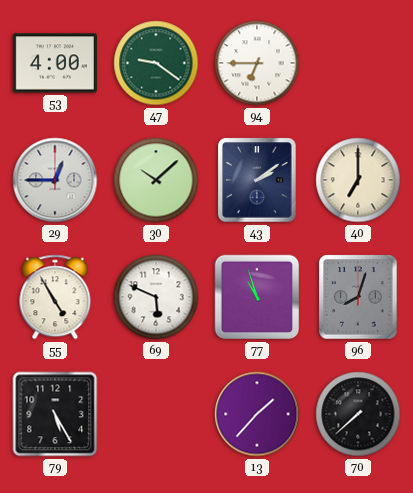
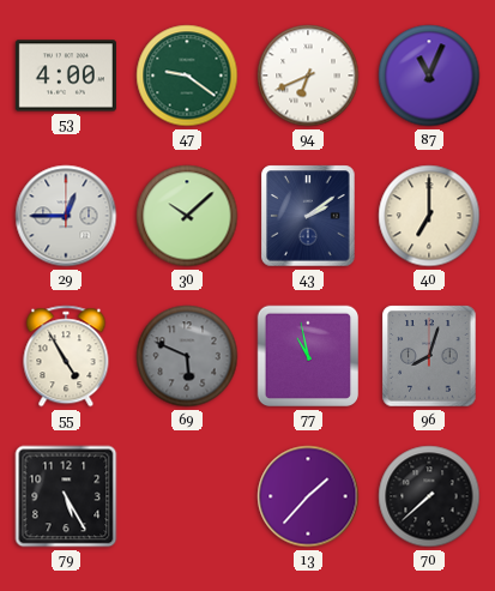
94: 6:45 -> 6:41 (308, 76)
87: none -> 11:04 (429, 76)
69 dial: white -> grey (187, 356)
77: 10:57 -> 10:58 (308, 356)
